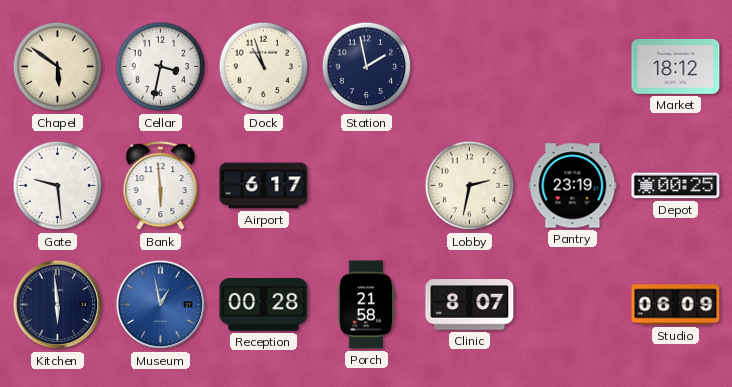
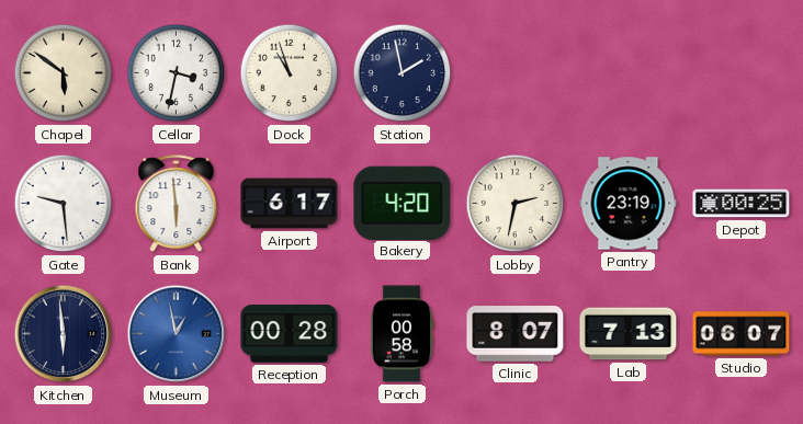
Market: 18:12 -> none (676, 66)
Bakery: none -> 4:20 (403, 203)
Porch: 21:58 -> 00:58 (401, 334)
Lab: none -> 7:13 (629, 334)
Studio: 06:09 -> 06:07 (742, 334)
